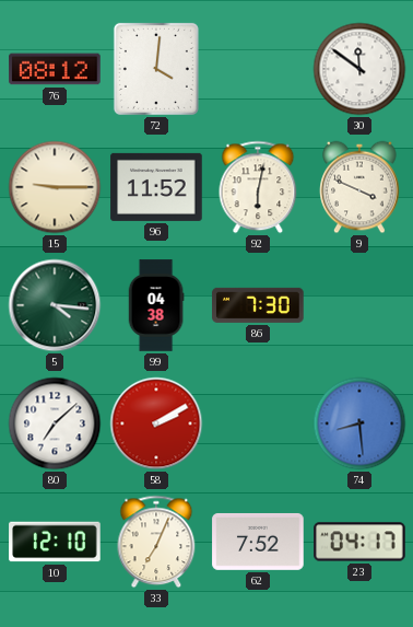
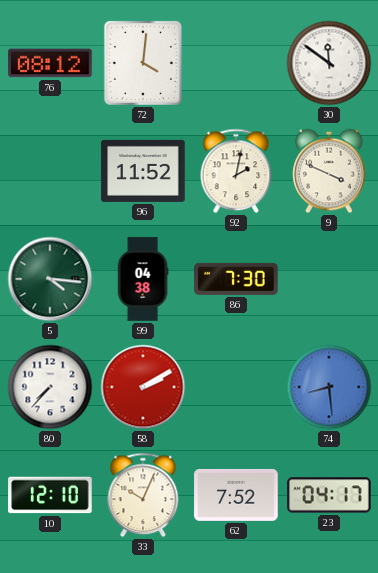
15: 9:15 -> none (55, 187)
92: 6:02 -> 2:02 (236, 171)
80: 7:08 -> 7:37 (50, 387)
33: 7:04 -> 10:04 (143, 495)
